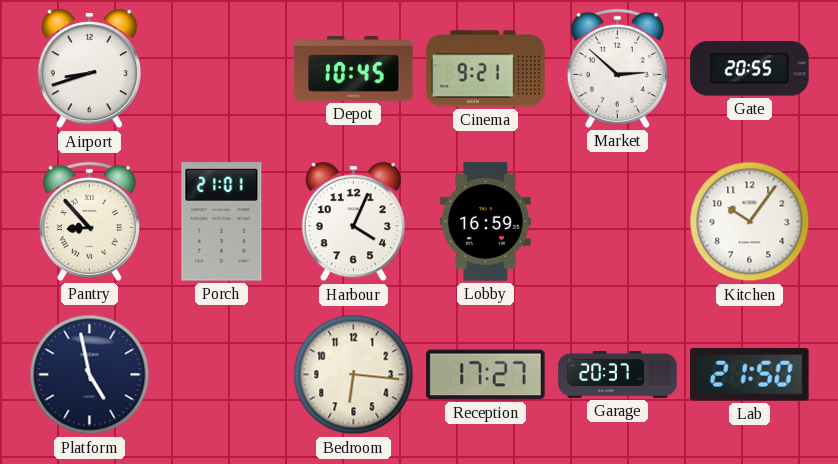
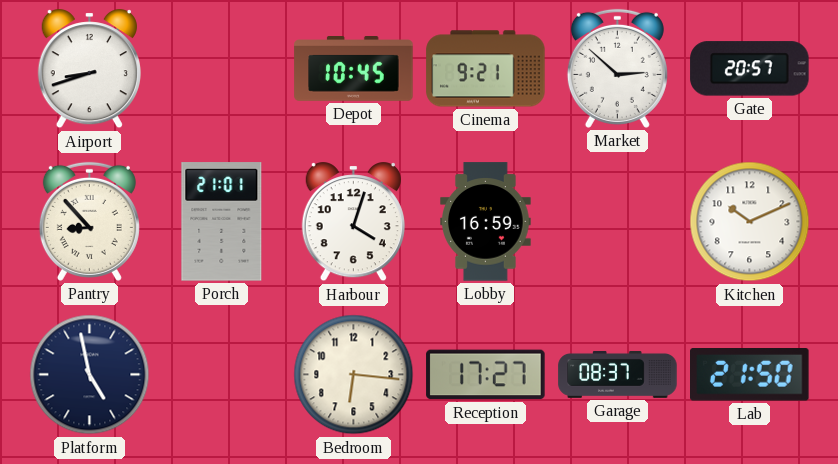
Gate: 20:55 -> 20:57 (750, 69)
Harbour: 4:04 -> 4:03 (353, 222)
Kitchen: 10:06 -> 10:11 (750, 222)
Garage: 20:37 -> 08:37 (618, 374)
